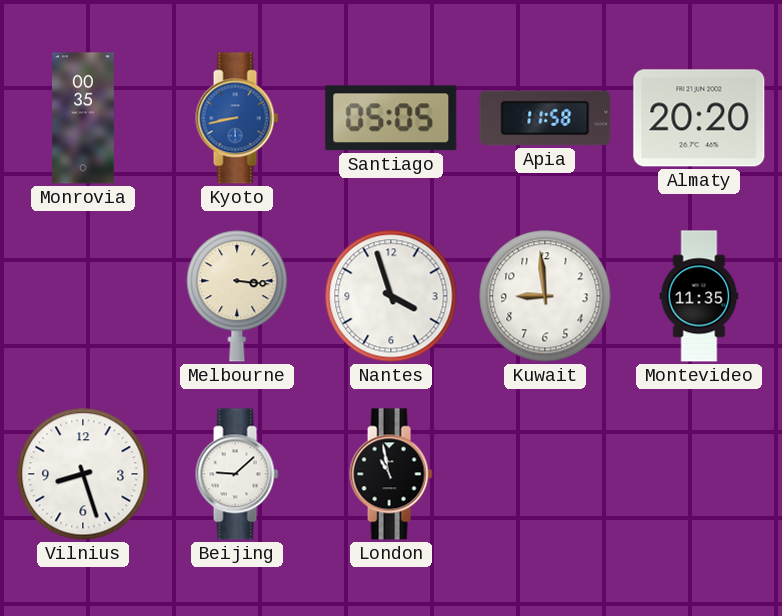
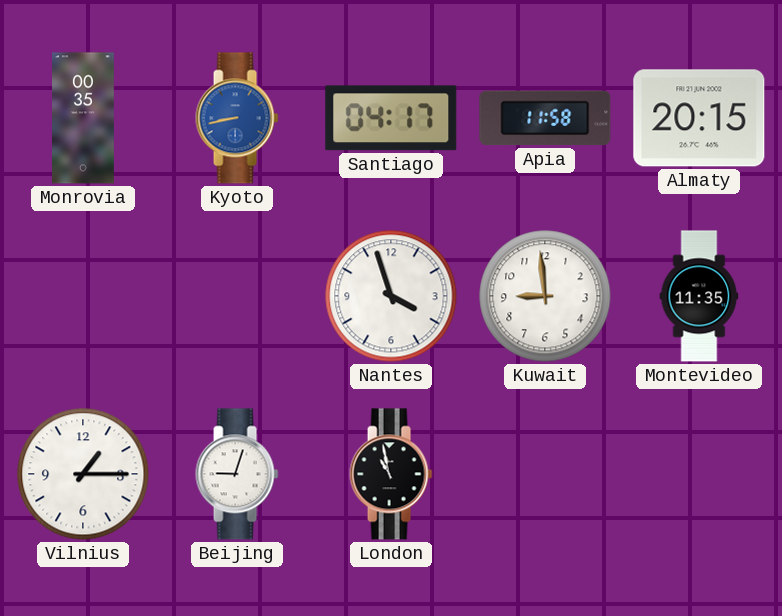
Santiago: 05:05 -> 04:17 (391, 118)
Almaty: 20:20 -> 20:15 (699, 118)
Melbourne: 3:16 -> none (237, 296)
Vilnius: 8:27 -> 1:15 (83, 474)
Beijing: 9:08 -> 9:03 (237, 474)
